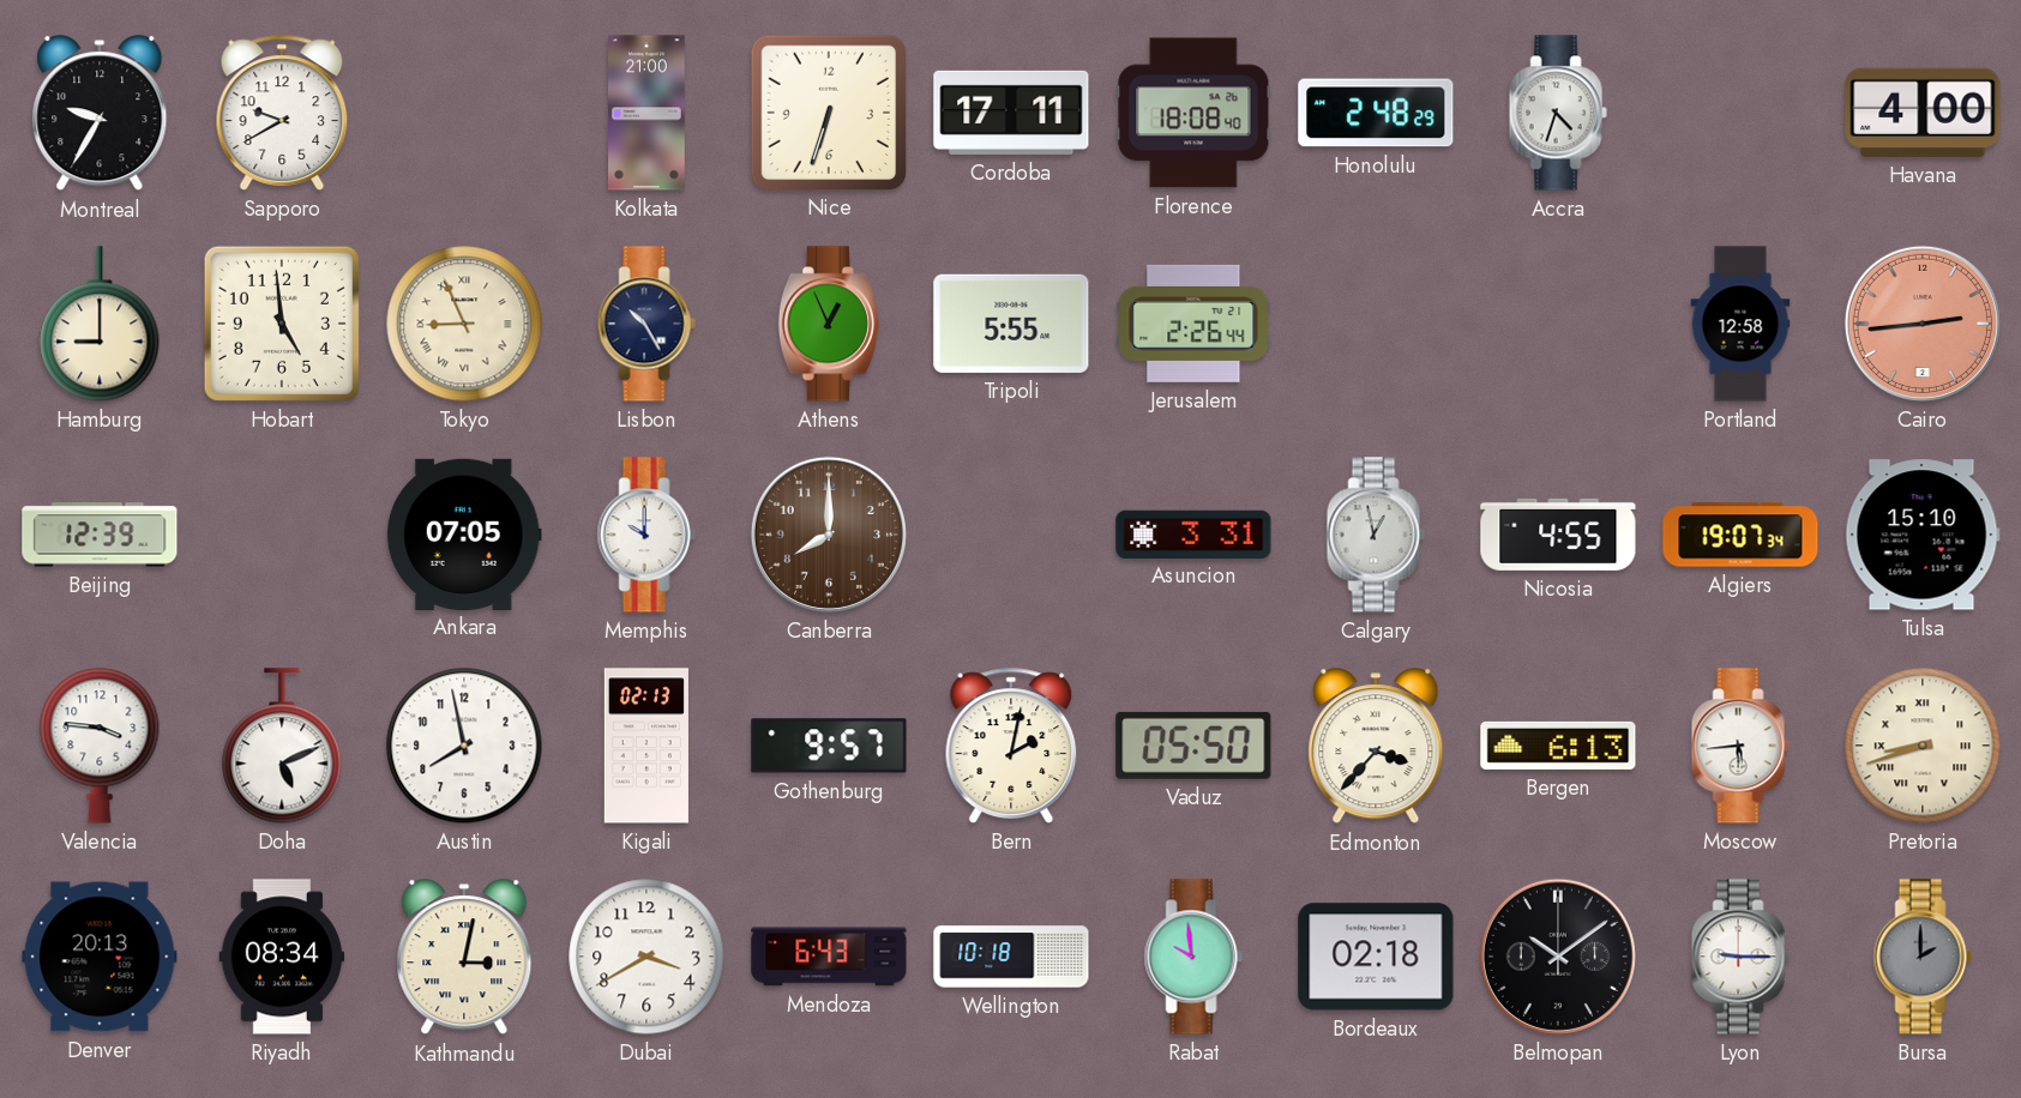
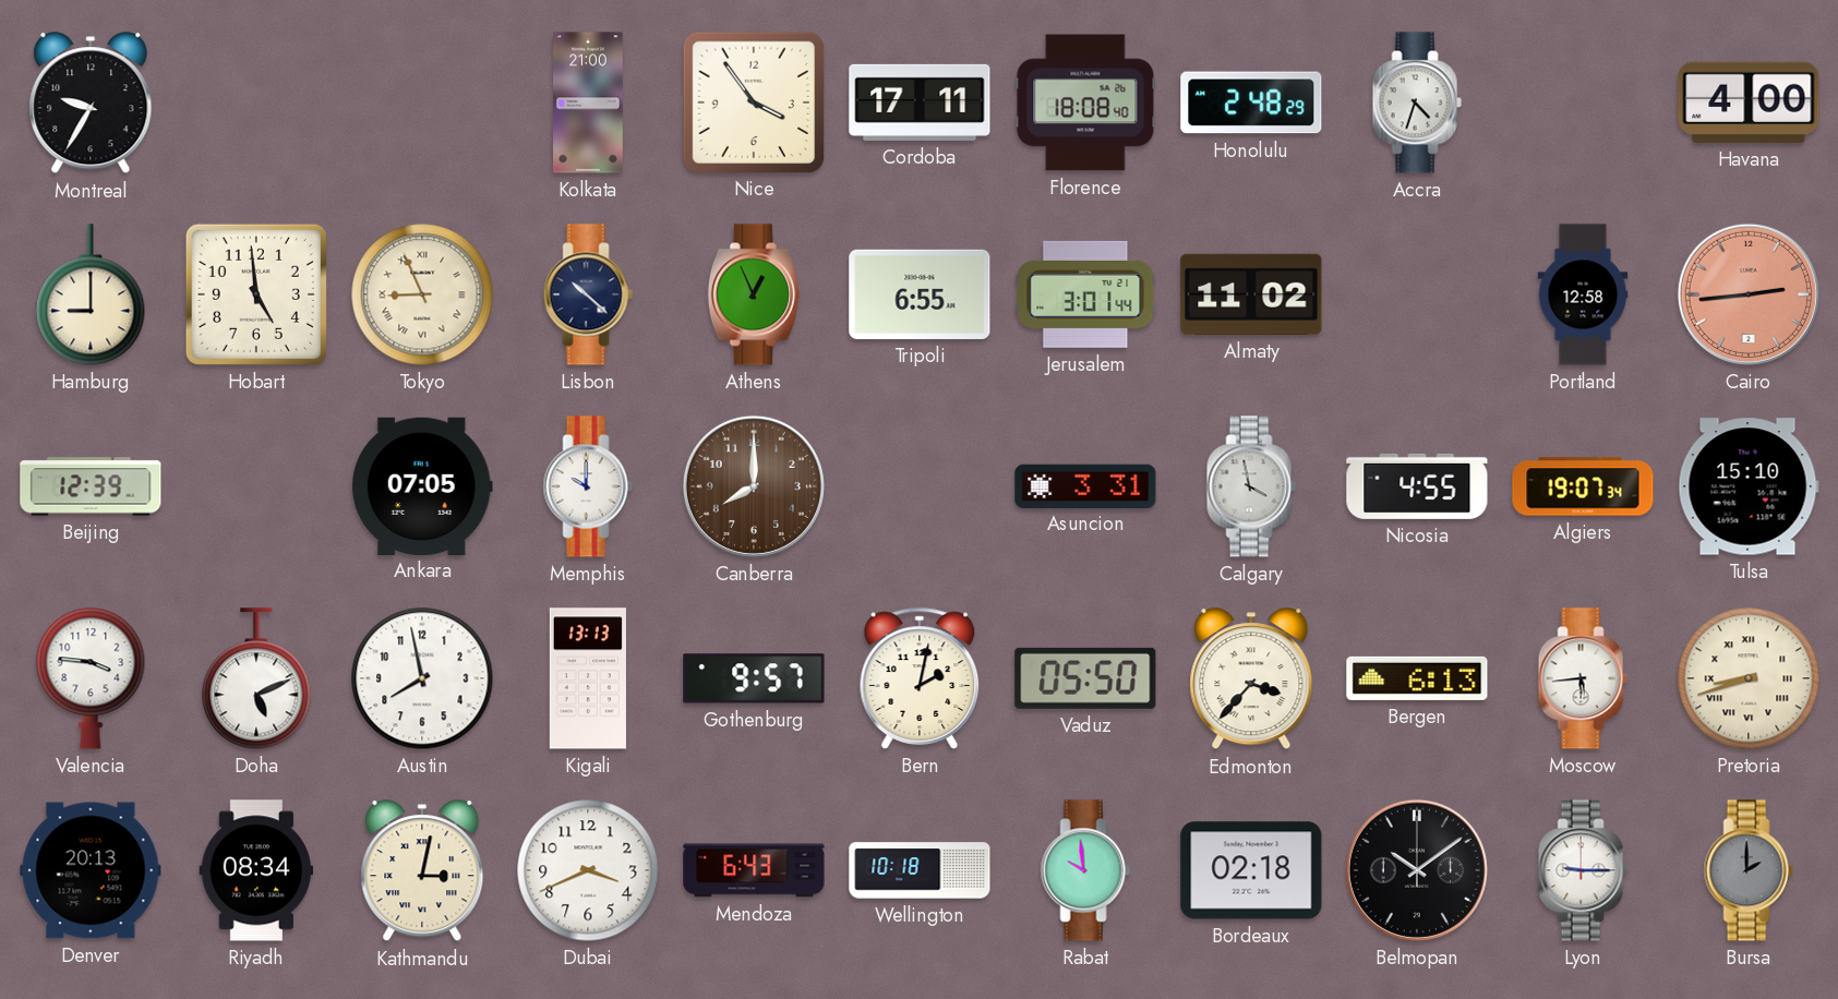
Sapporo: 9:40 -> none (282, 113)
Nice: 6:33 -> 3:54 (753, 101)
Lisbon: 10:25 -> 10:22 (588, 294)
Tripoli: 5:55 -> 6:55 (920, 294)
Jerusalem: 2:26 -> 3:01 (1085, 294)
Almaty: none -> 11:02 (1251, 294)
Calgary: 12:58 -> 3:58 (1251, 486)
Kigali: 02:13 -> 13:13 (588, 678)
Dubai: 3:40 -> 3:41 (588, 870)
